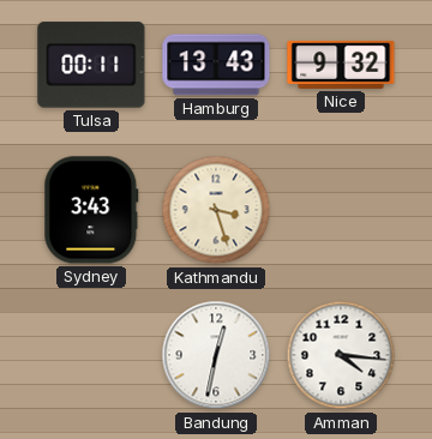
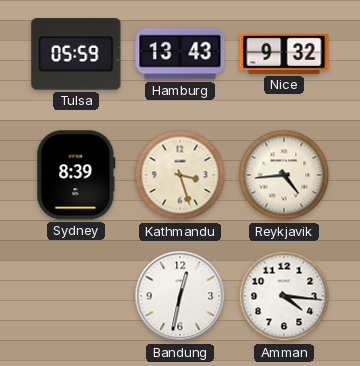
Tulsa: 00:11 -> 05:59 (76, 54)
Sydney: 3:43 -> 8:39 (76, 175)
Reykjavik: none -> 4:44 (284, 175)
